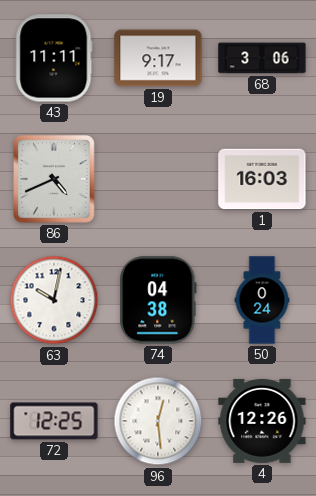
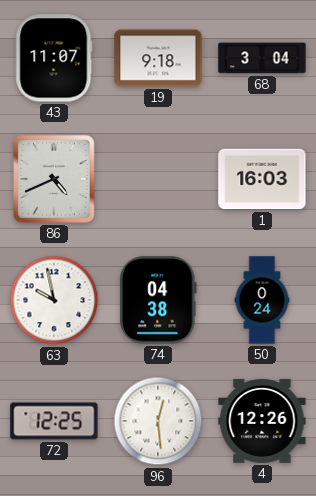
43: 11:11 -> 11:07 (54, 58)
19: 9:17 -> 9:18 (158, 58)
68: 3:06 -> 3:04 (262, 58)
63: 10:02 -> 9:58 (54, 300)
